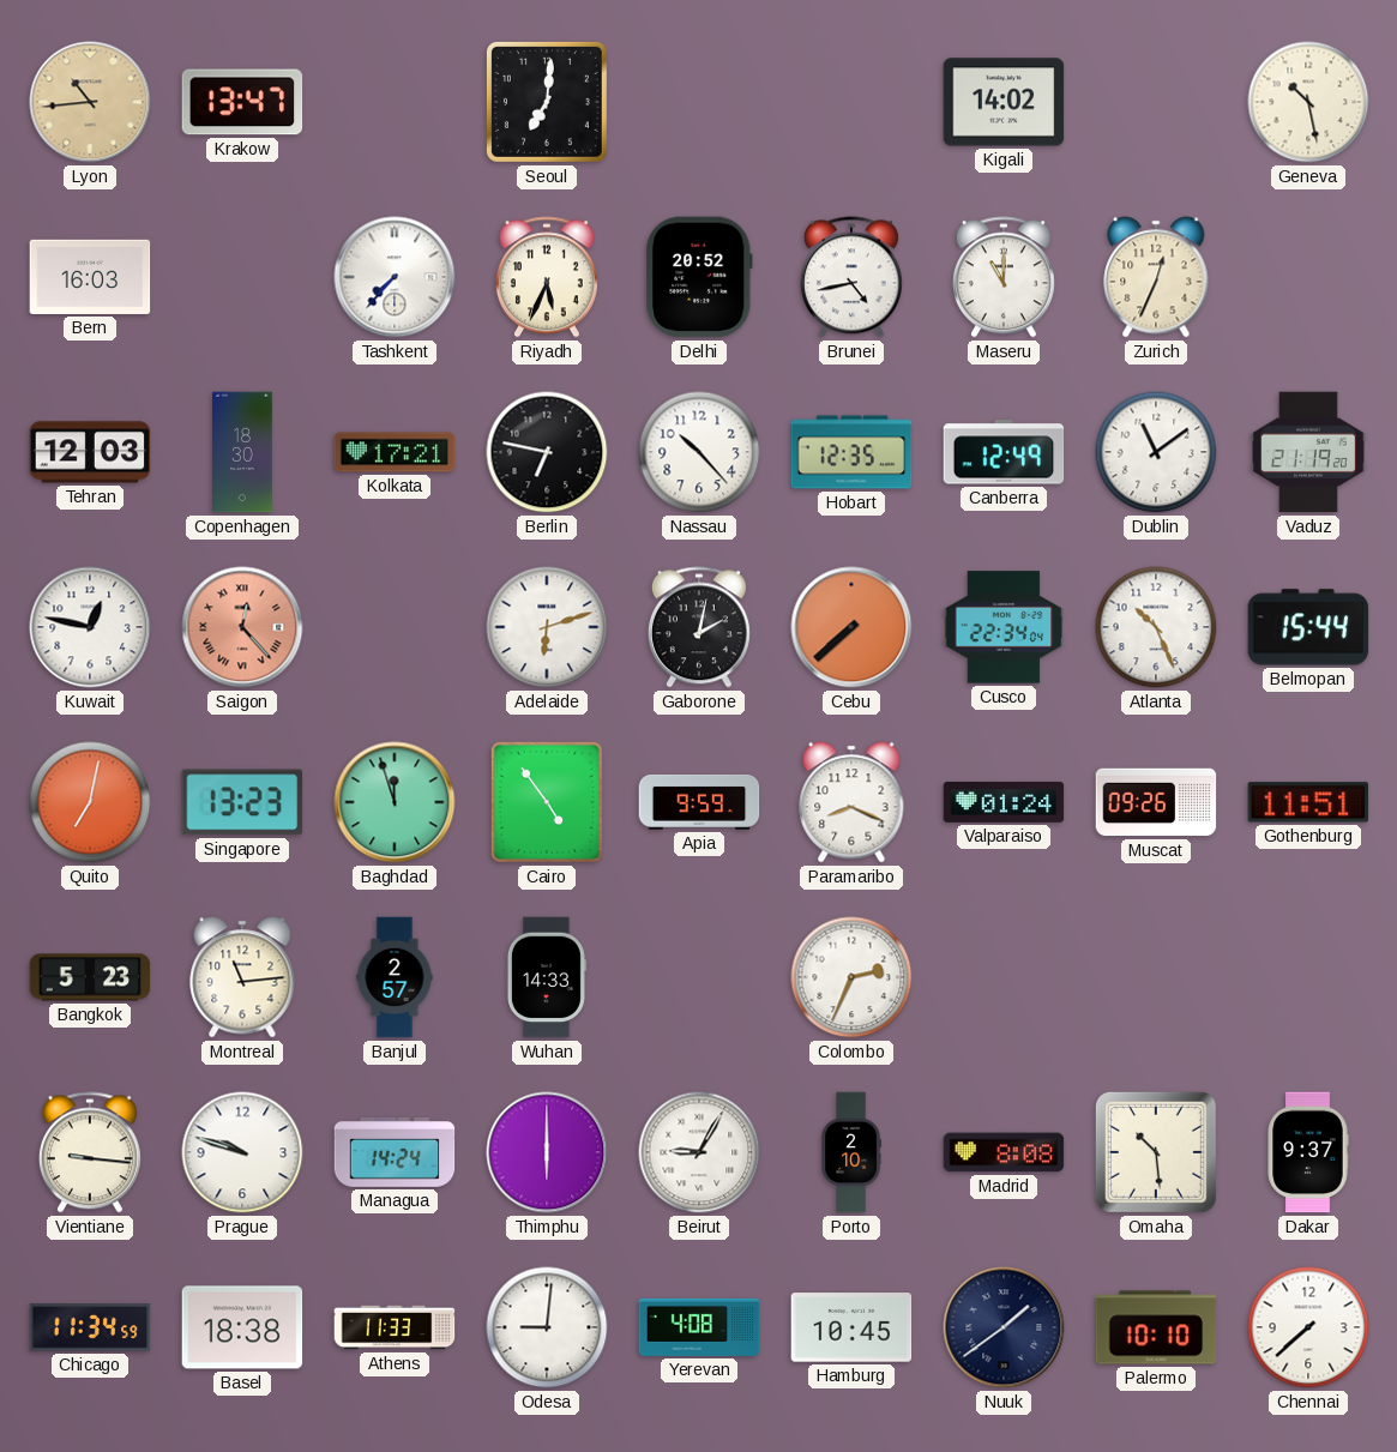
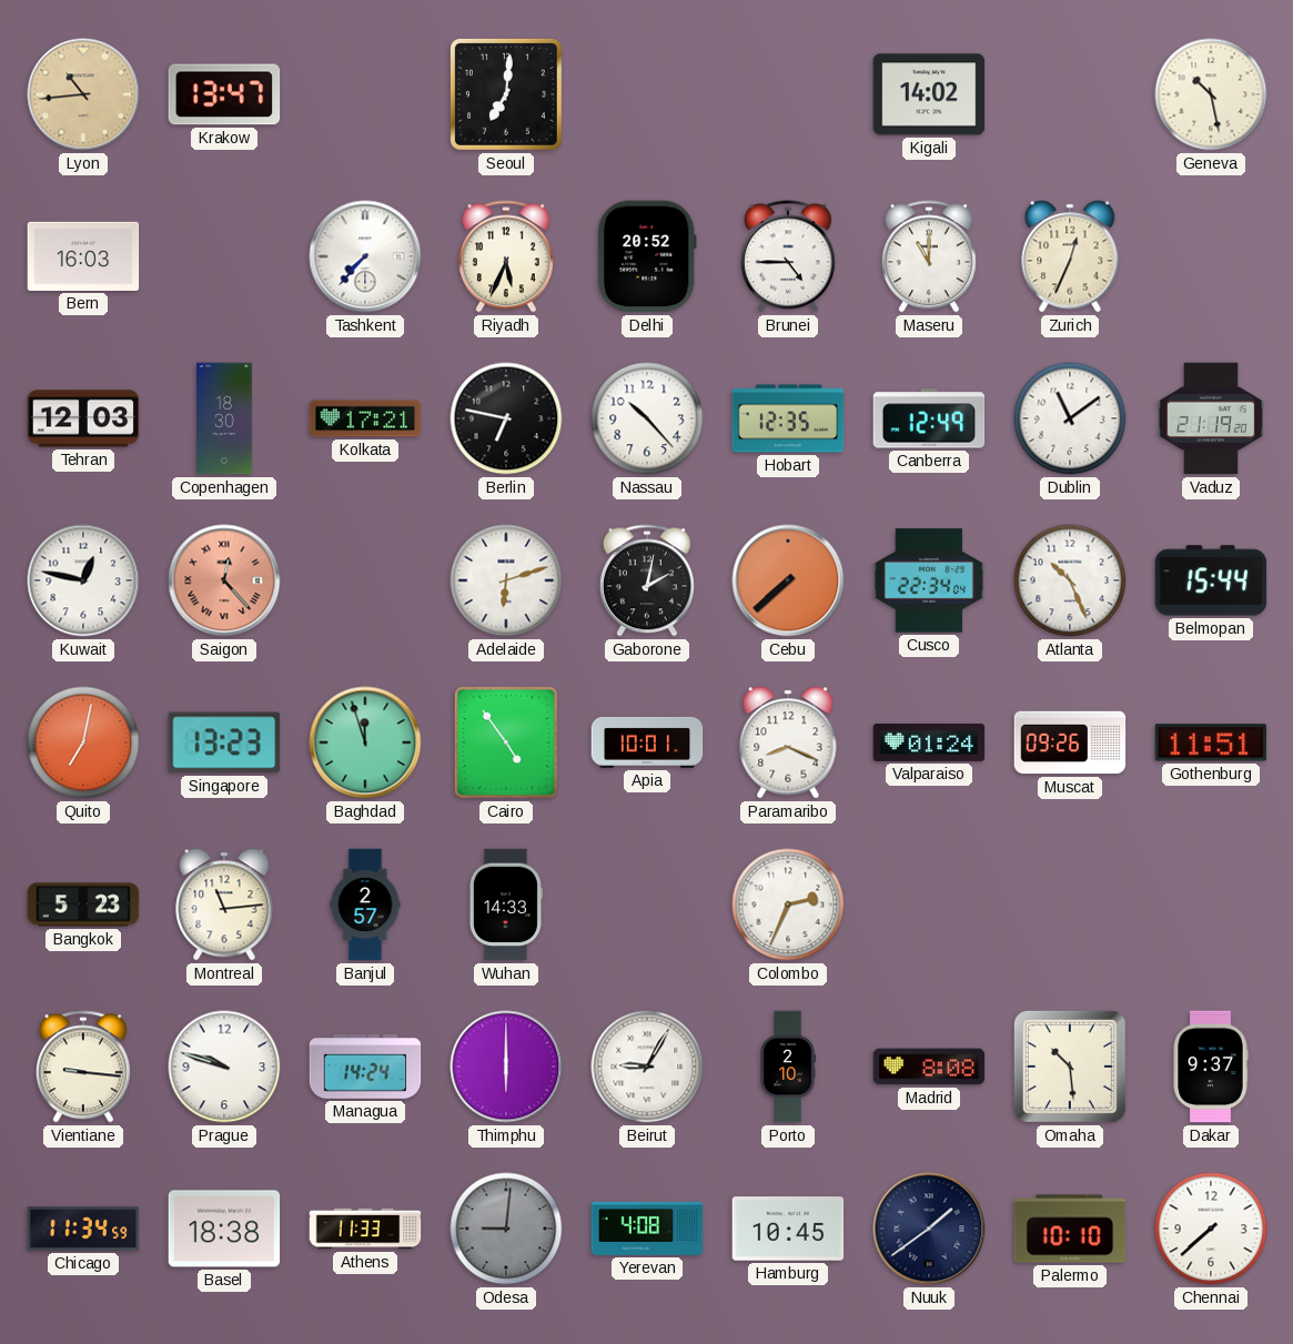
Brunei: 4:43 -> 4:45 (788, 256)
Apia: 9:59 -> 10:01 (647, 742)
Odesa dial: white -> grey (506, 1229)
